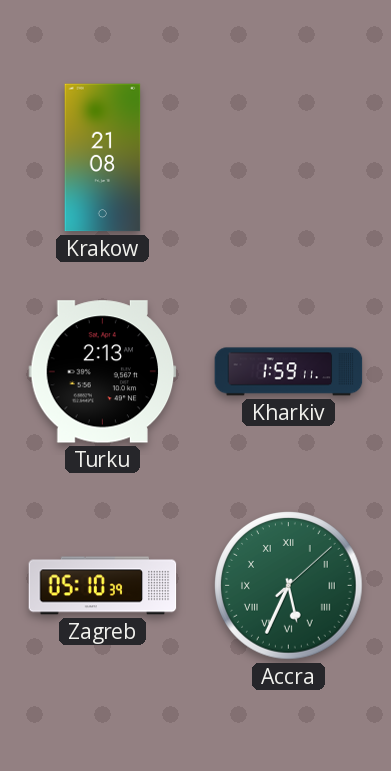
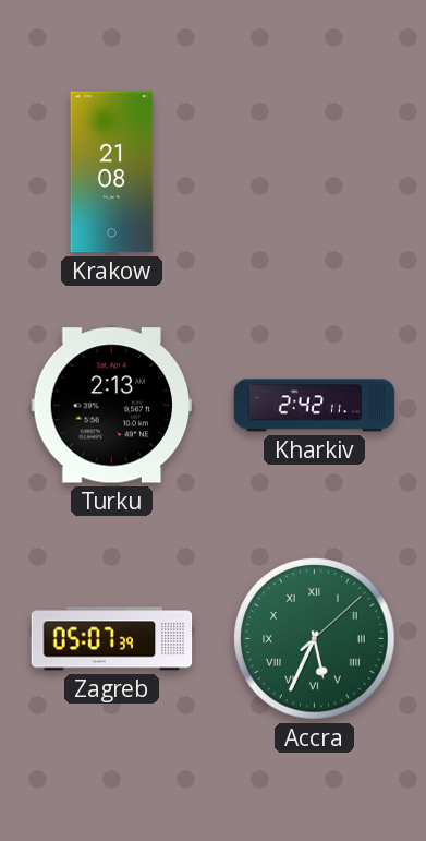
Kharkiv: 1:59 -> 2:42 (315, 406)
Zagreb: 05:10 -> 05:07 (112, 639)
